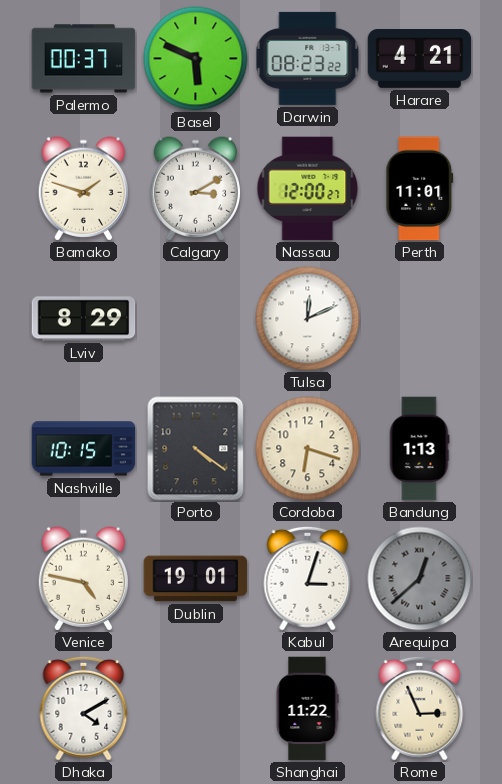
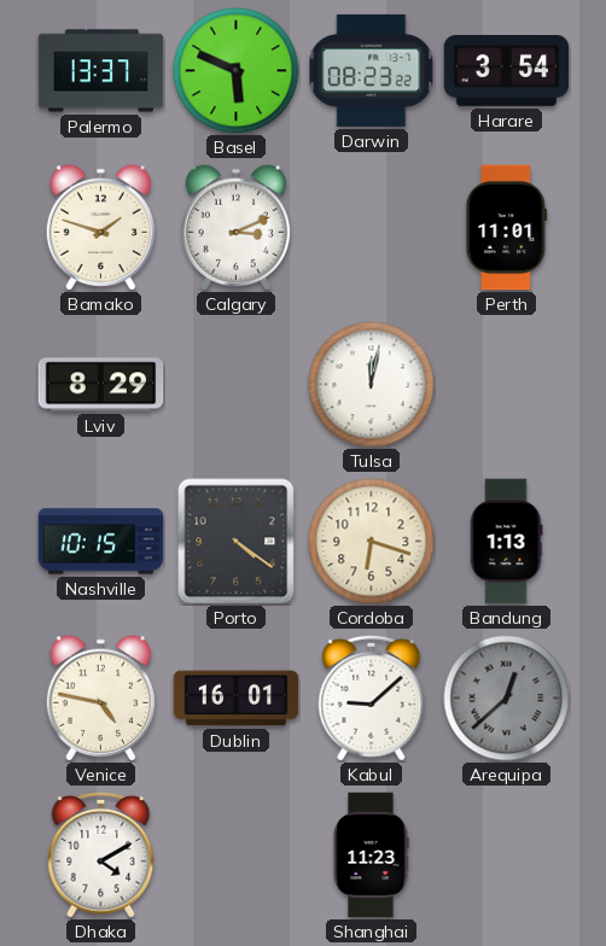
Palermo: 00:37 -> 13:37 (101, 71)
Harare: 4:21 -> 3:54 (507, 71)
Calgary: 3:10 -> 3:11 (235, 228)
Nassau: 12:00 -> none (308, 189)
Tulsa: 12:11 -> 12:02 (372, 385)
Dublin: 19:01 -> 16:01 (237, 699)
Kabul: 3:03 -> 9:08 (372, 697)
Shanghai: 11:22 -> 11:23 (371, 856)
Rome: 2:56 -> none (420, 708)
